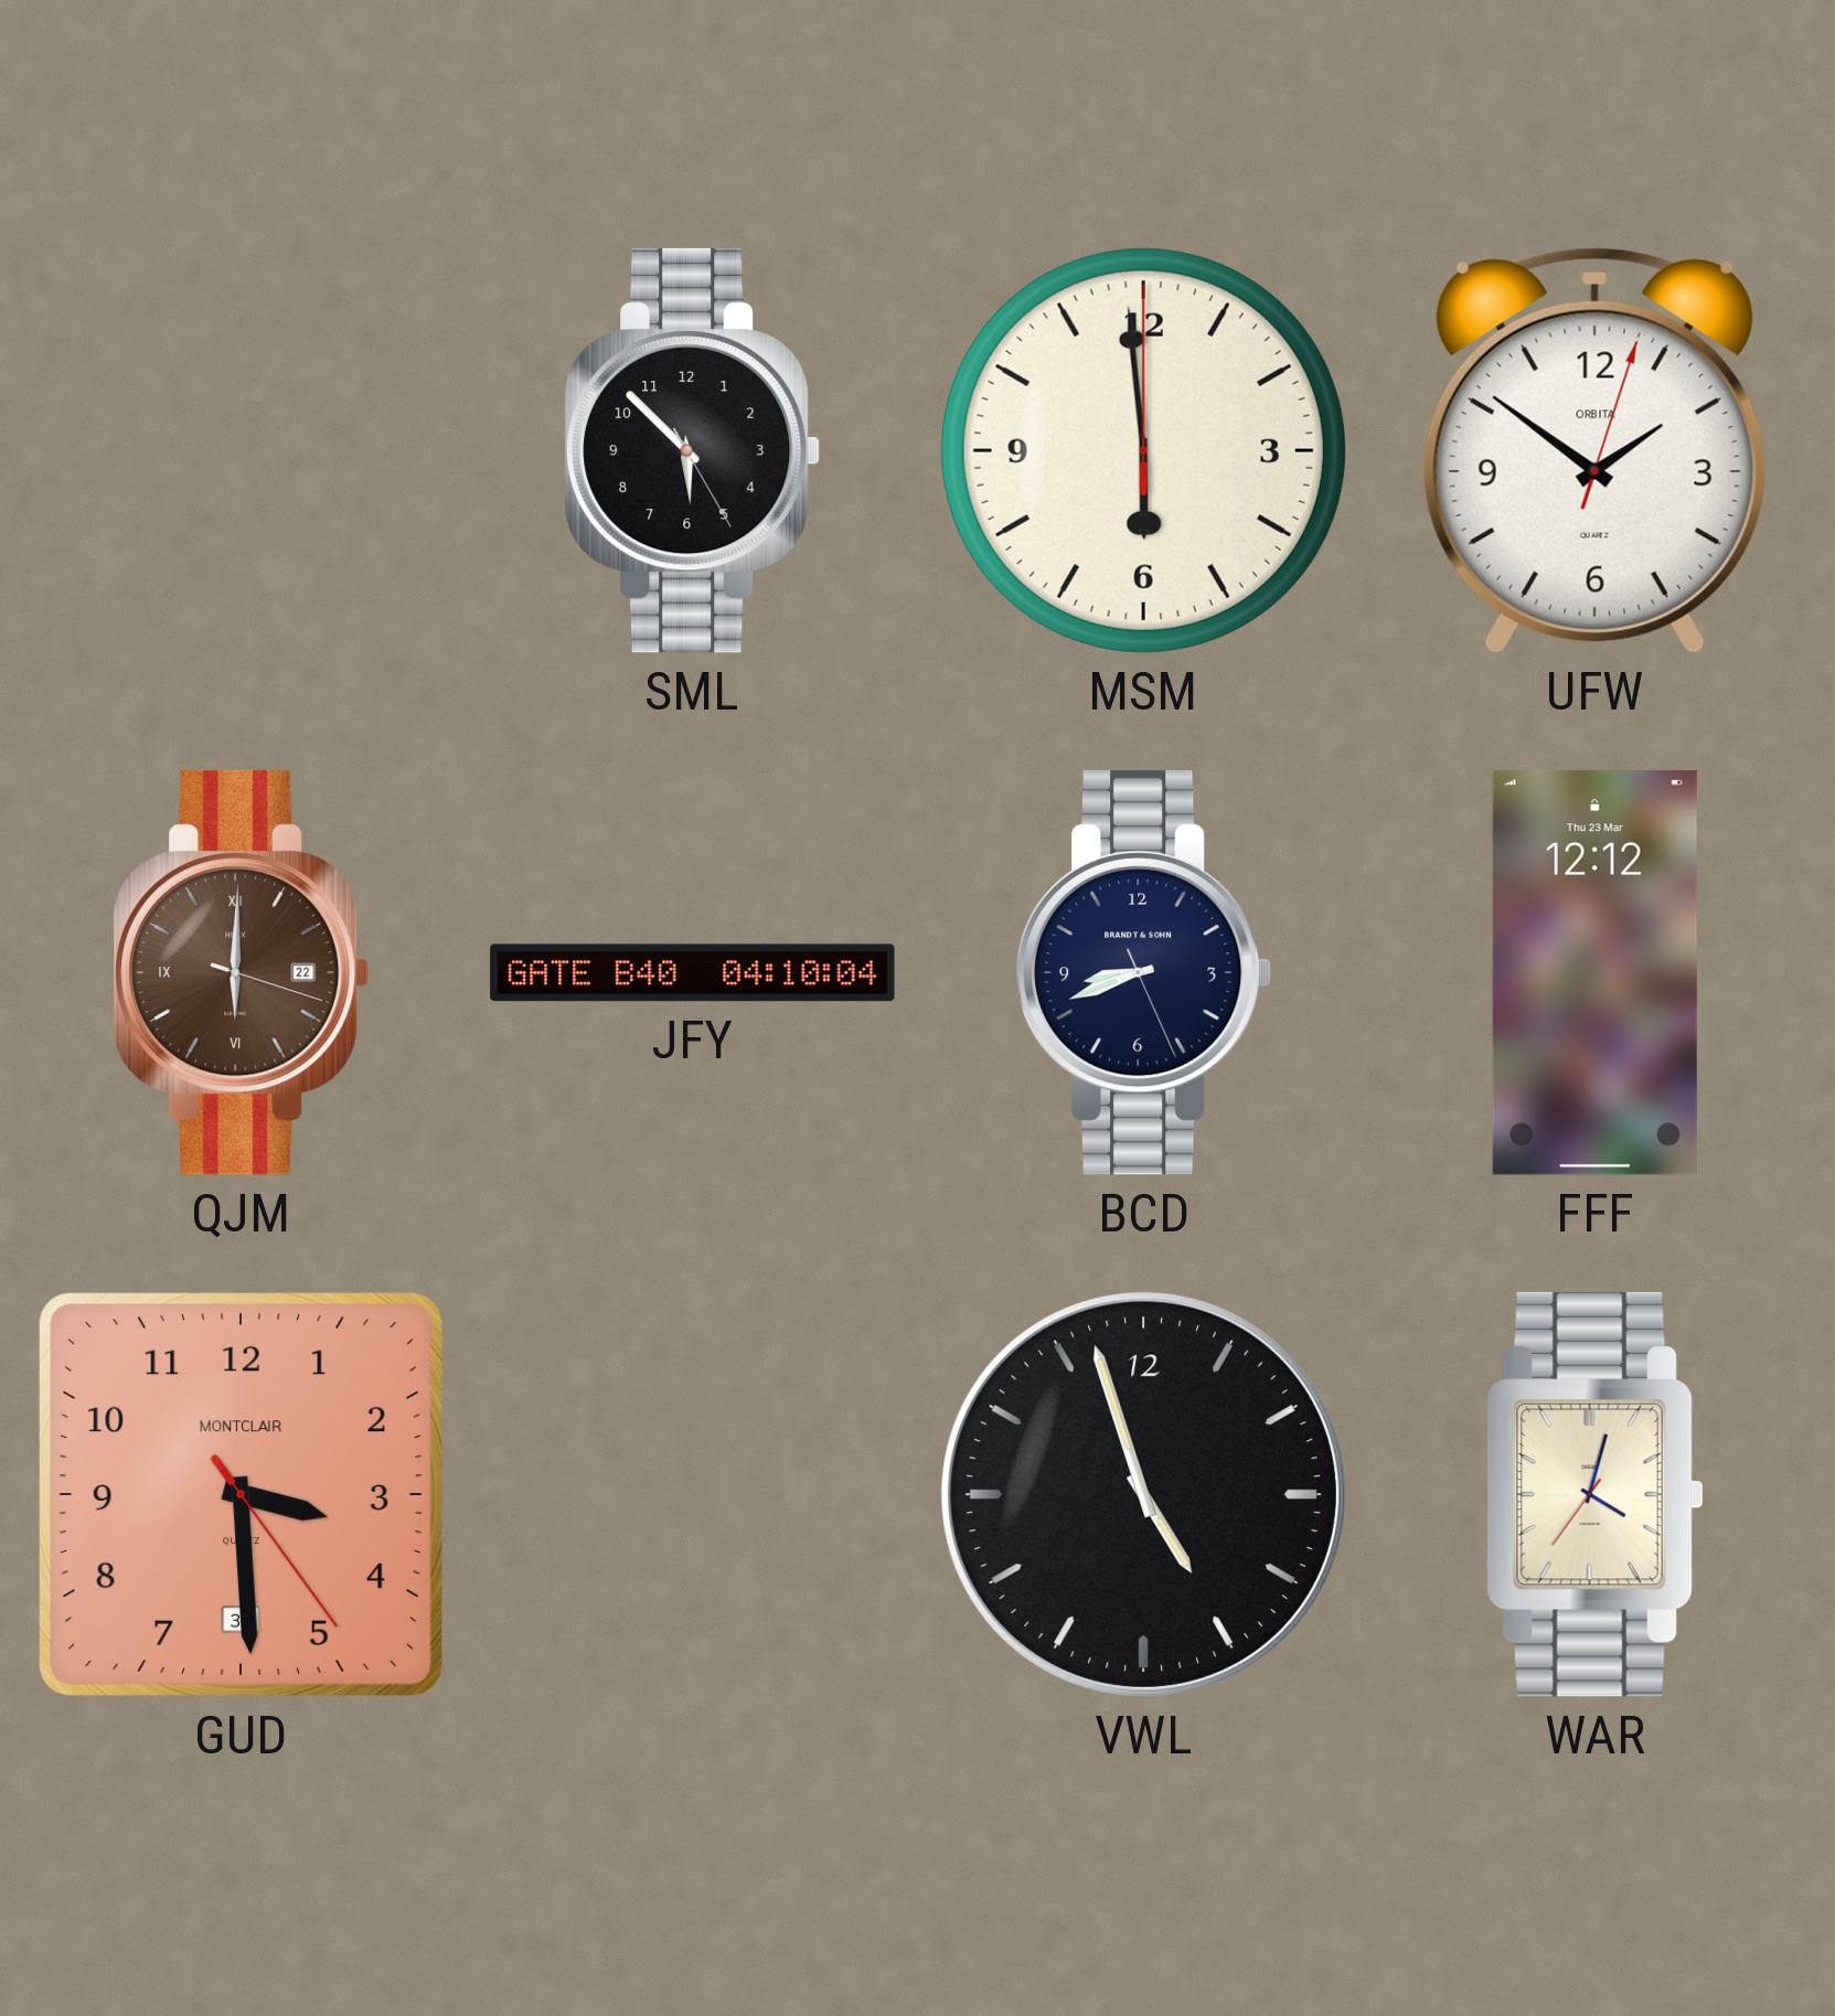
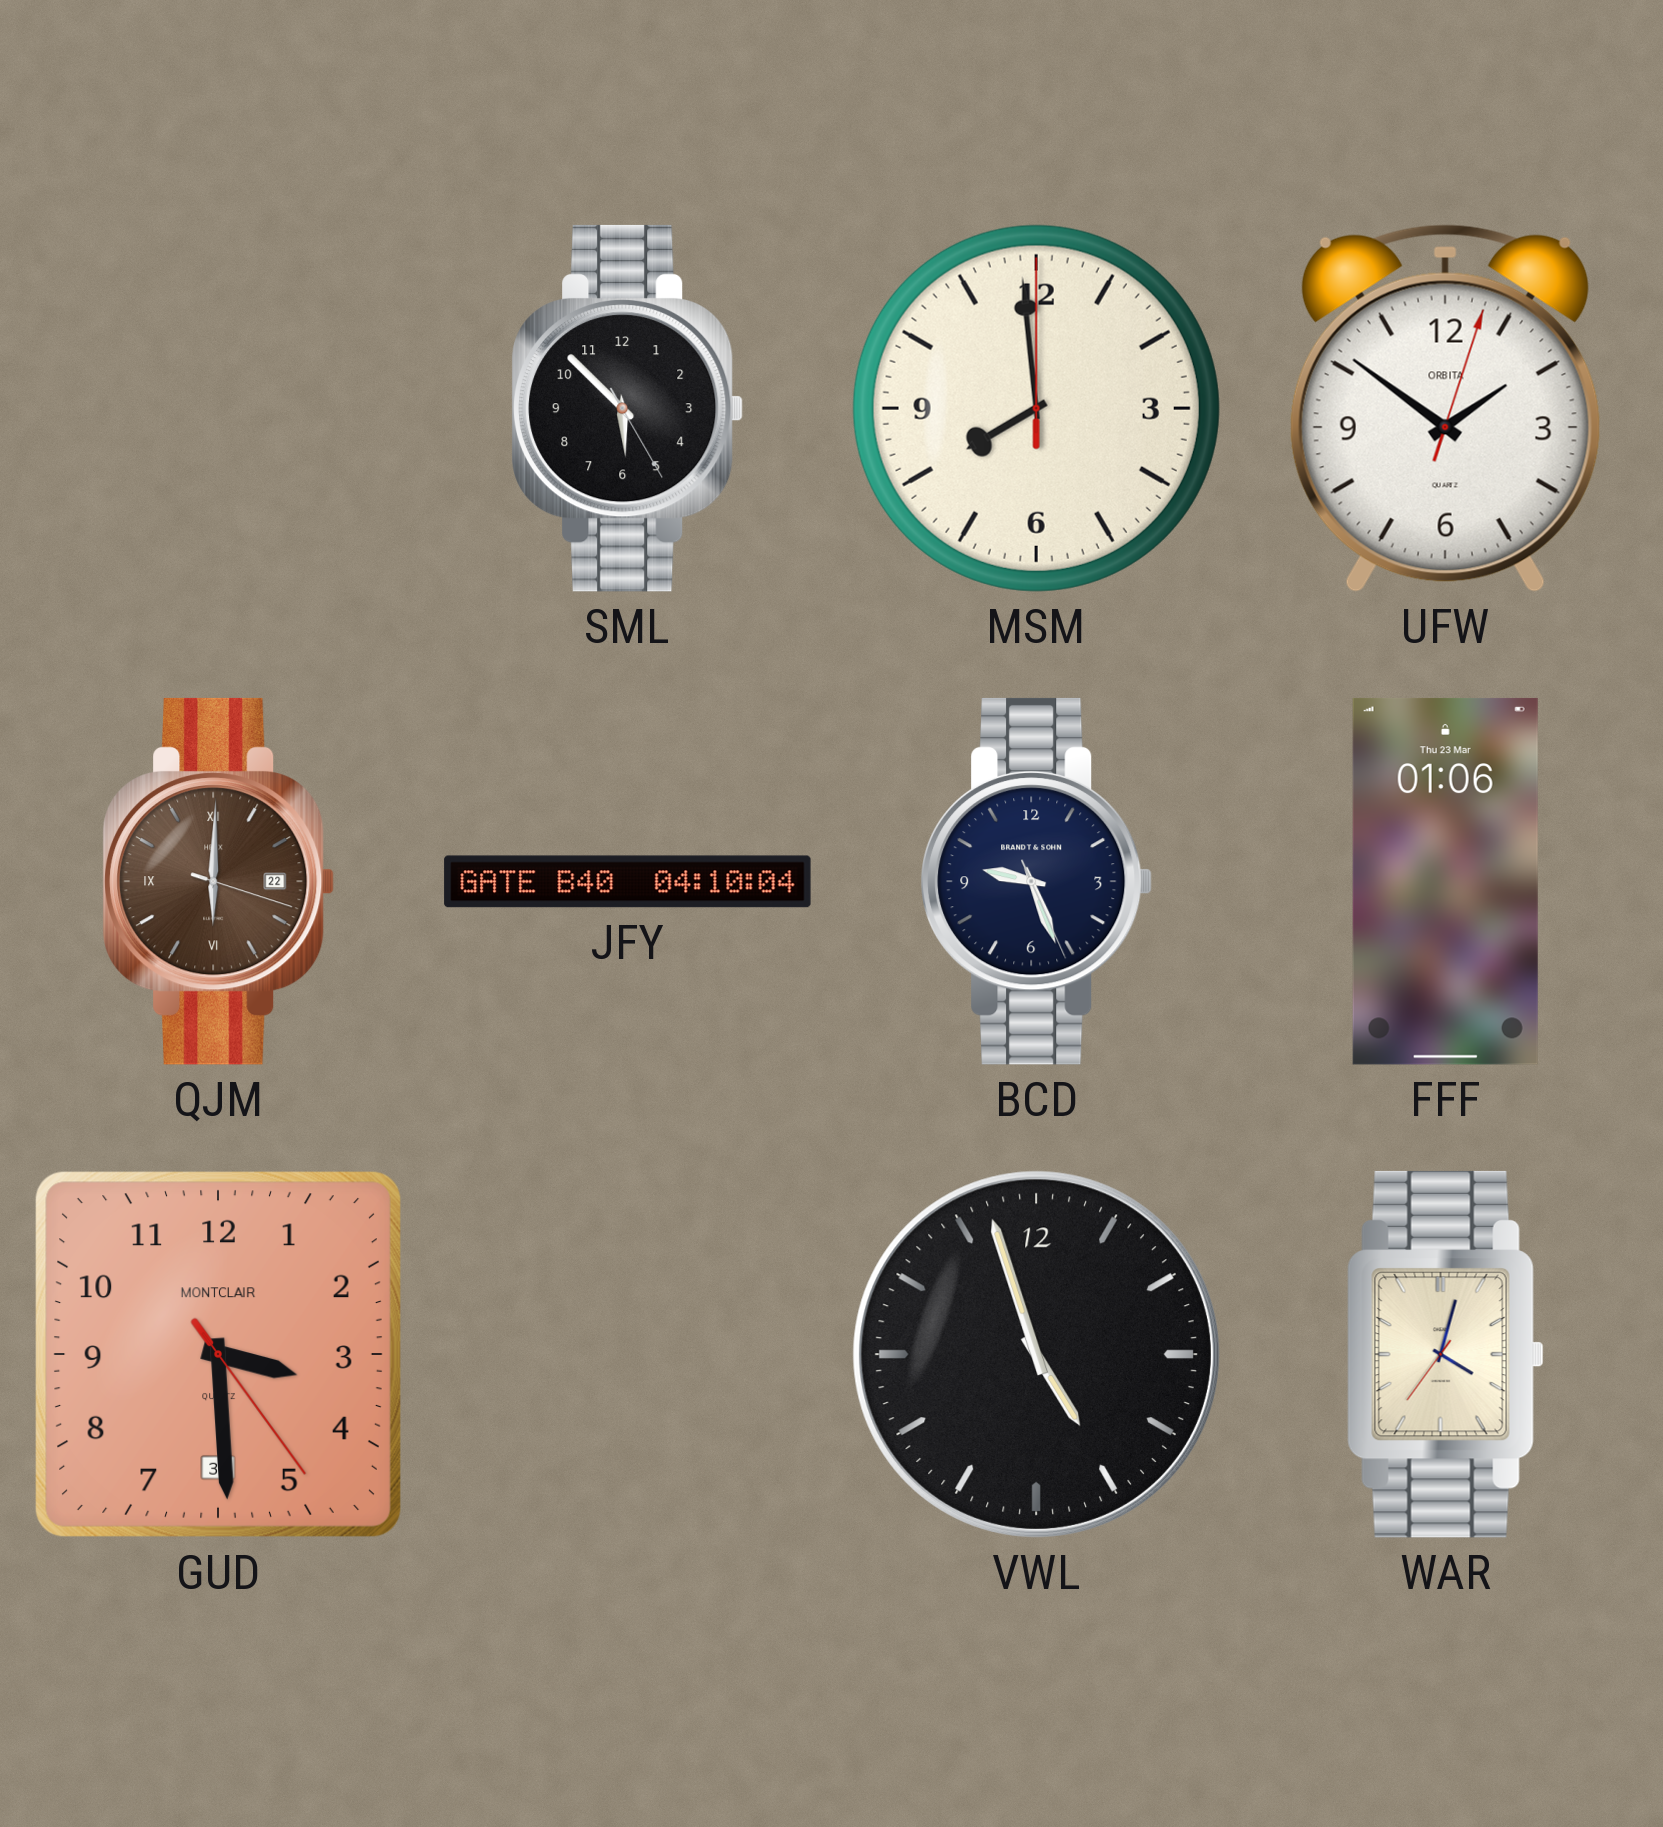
MSM: 5:59 -> 7:59 (1036, 408)
BCD: 8:41 -> 9:26 (1037, 881)
FFF: 12:12 -> 01:06 (1445, 881)
